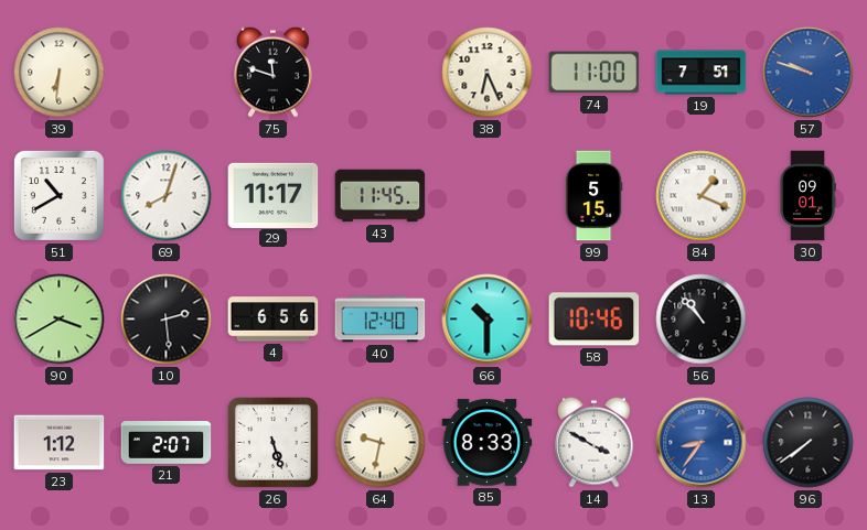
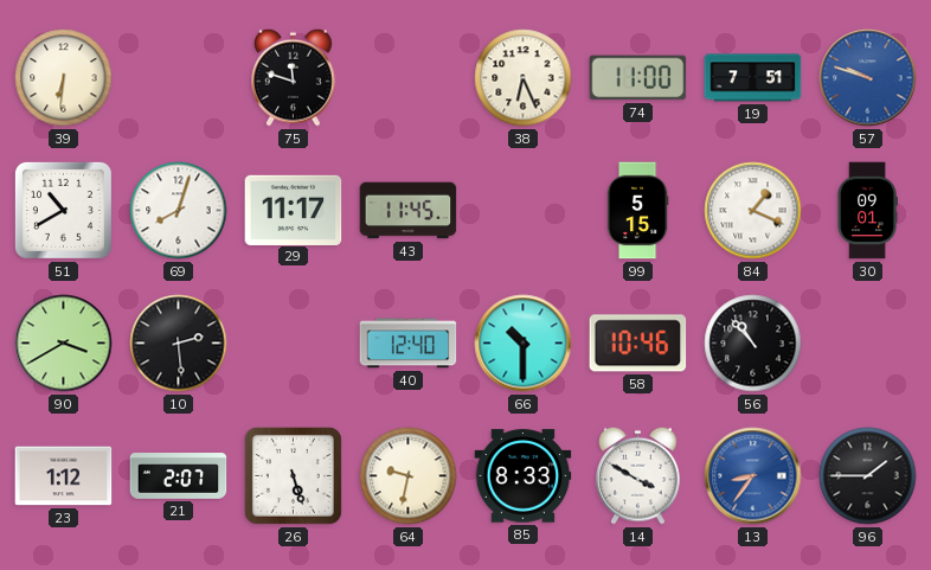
4: 6:56 -> none (274, 320)
96: 7:39 -> 1:45 (868, 476)
